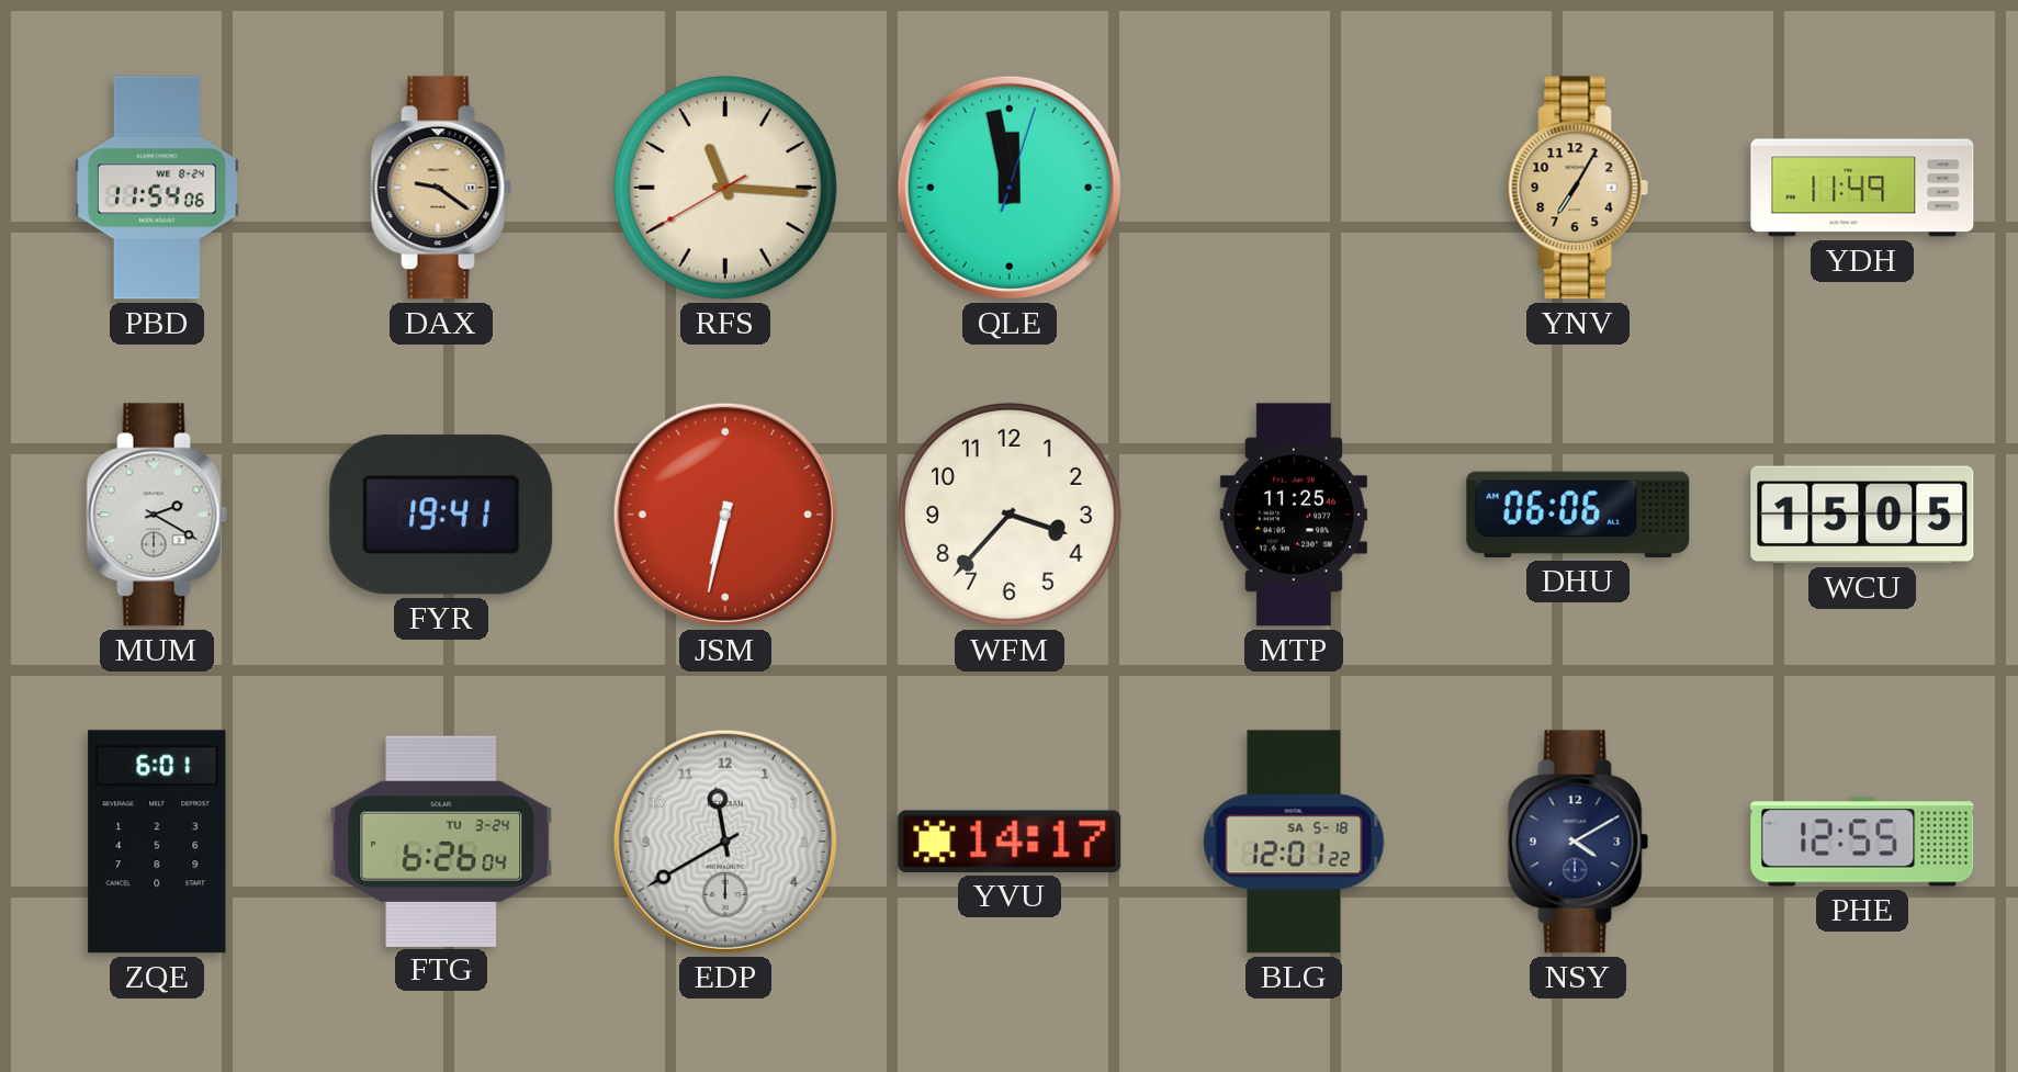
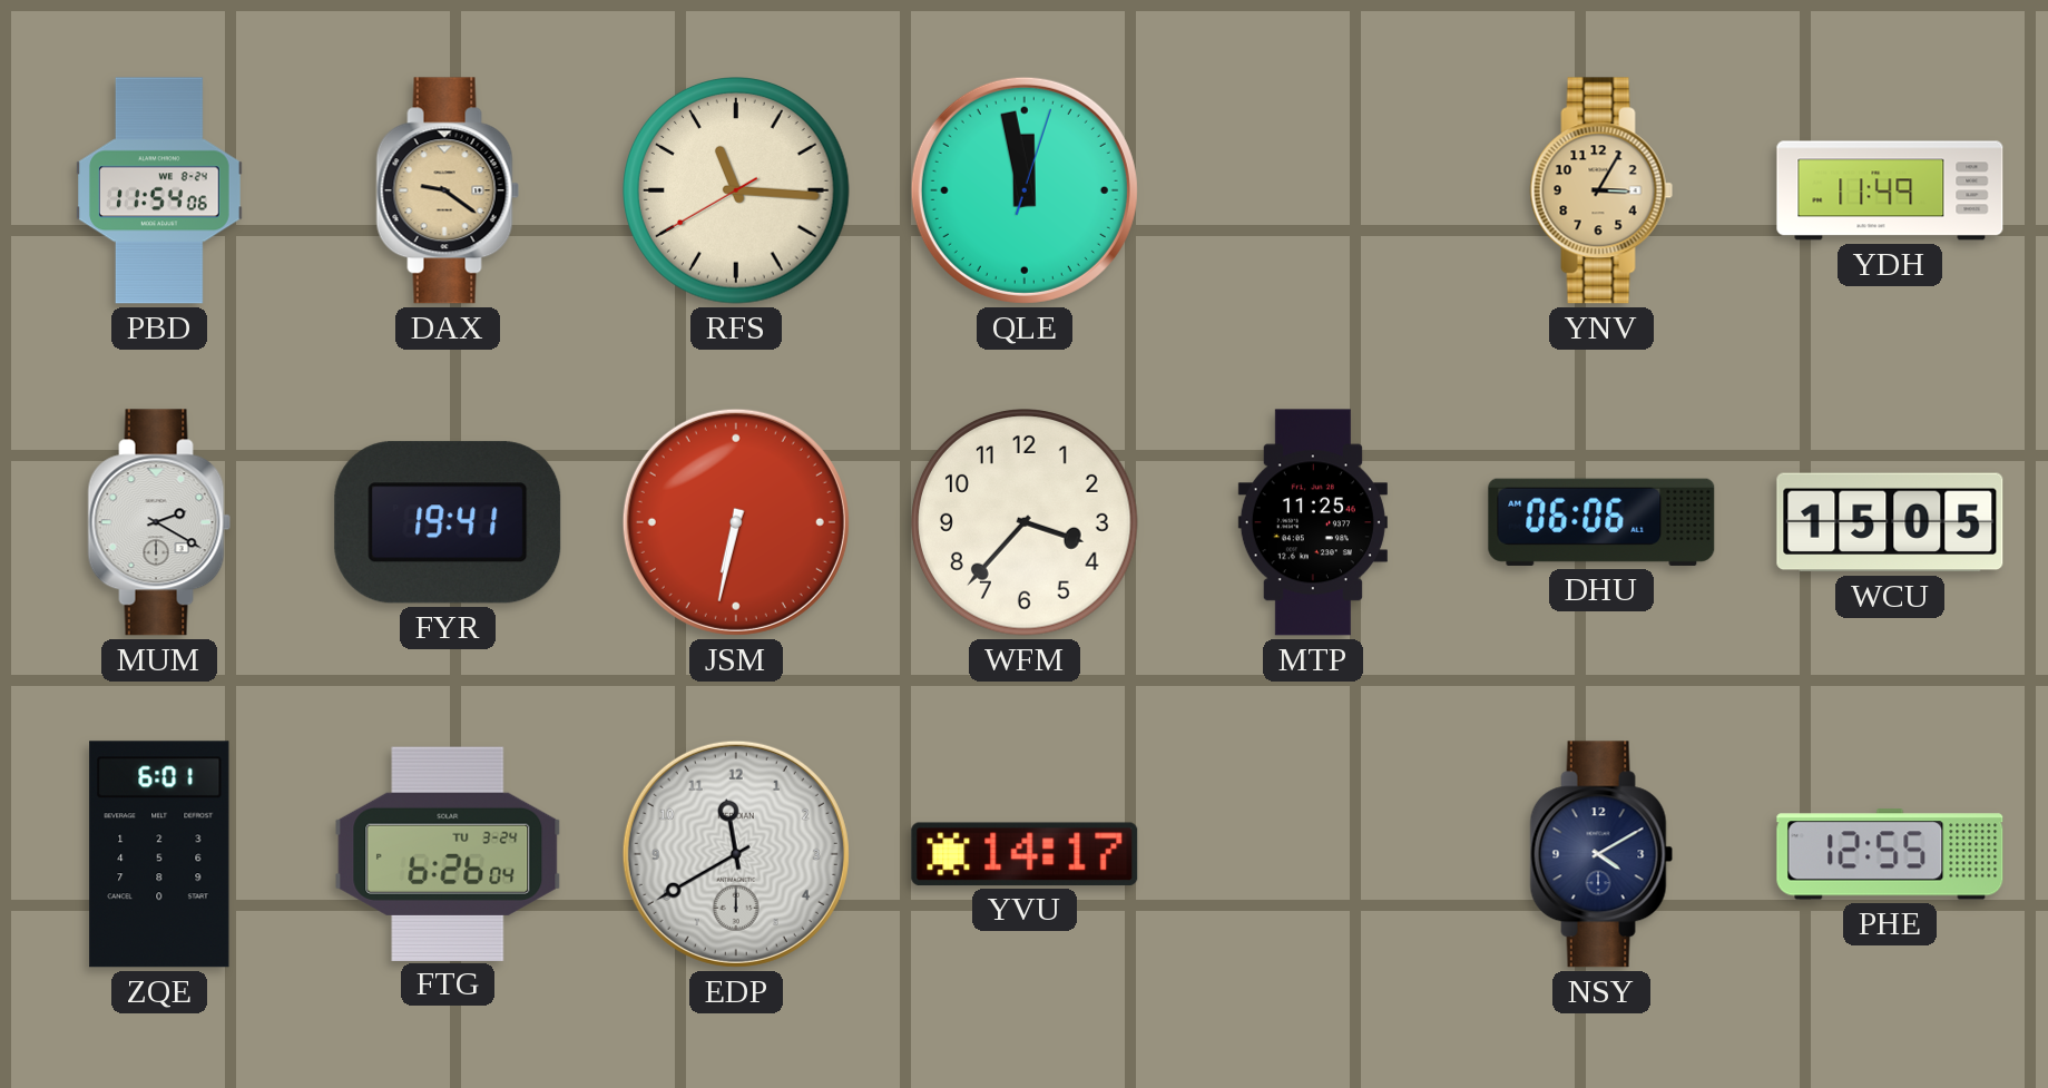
YNV: 7:05 -> 3:05 (1601, 190)
BLG: 12:01 -> none (1294, 842)
